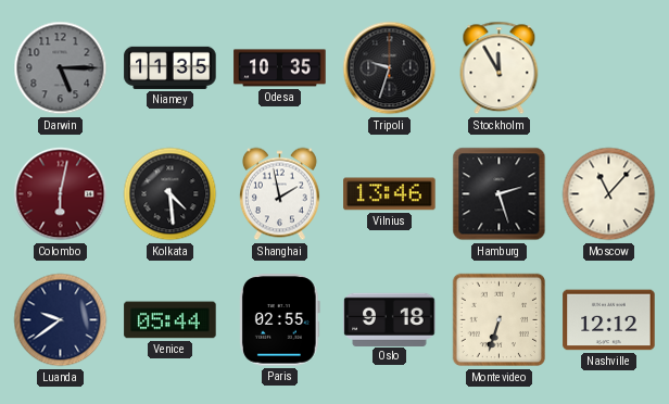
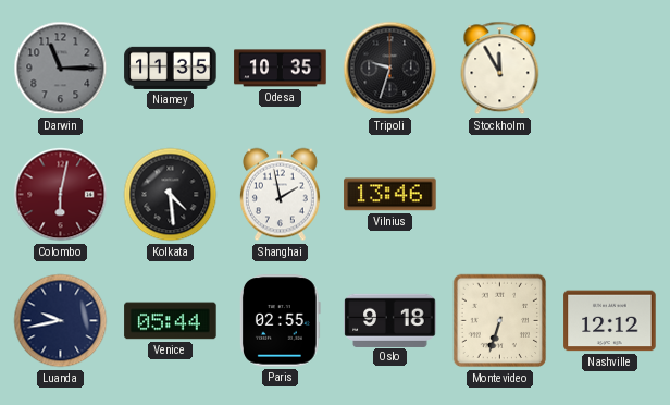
Darwin: 5:15 -> 11:15 (61, 69)
Hamburg: 2:27 -> none (500, 194)
Moscow: 11:07 -> none (609, 194)
Luanda: 9:39 -> 9:43 (61, 321)
